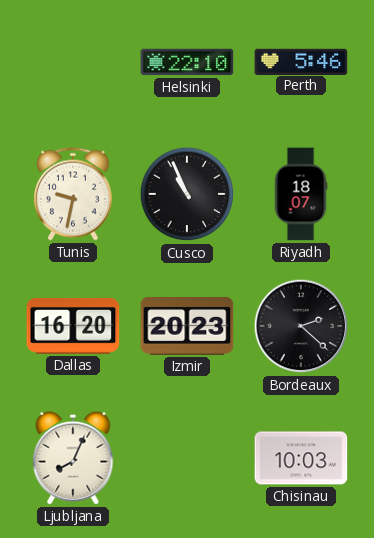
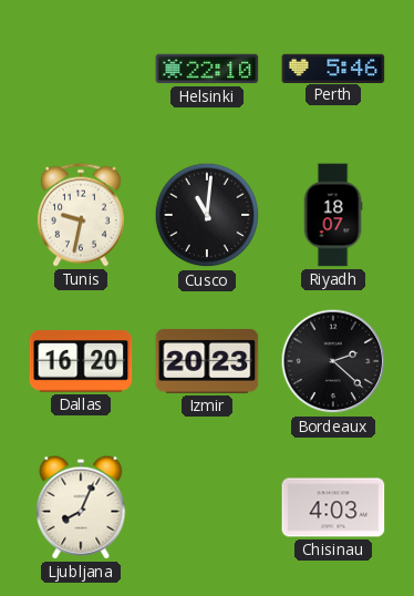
Cusco: 10:56 -> 11:01 (207, 215)
Chisinau: 10:03 -> 4:03 (333, 507)
